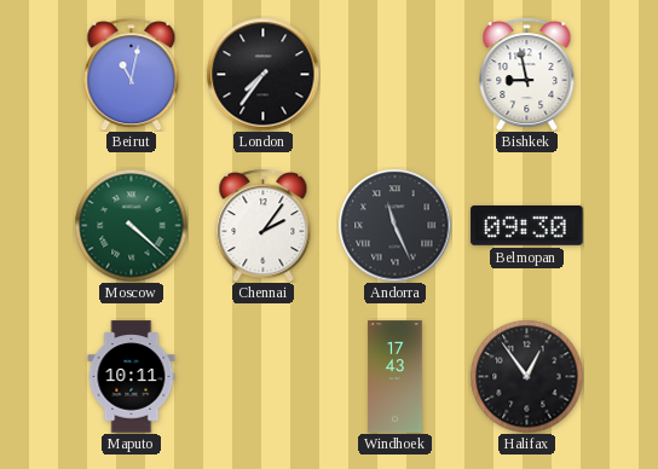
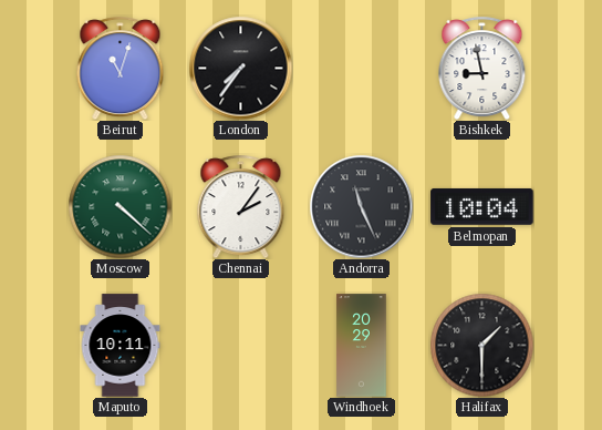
Beirut: 11:02 -> 11:03 (121, 68)
Belmopan: 09:30 -> 10:04 (482, 206)
Windhoek: 17:43 -> 20:29 (362, 346)
Halifax: 12:54 -> 1:30 (481, 345)
